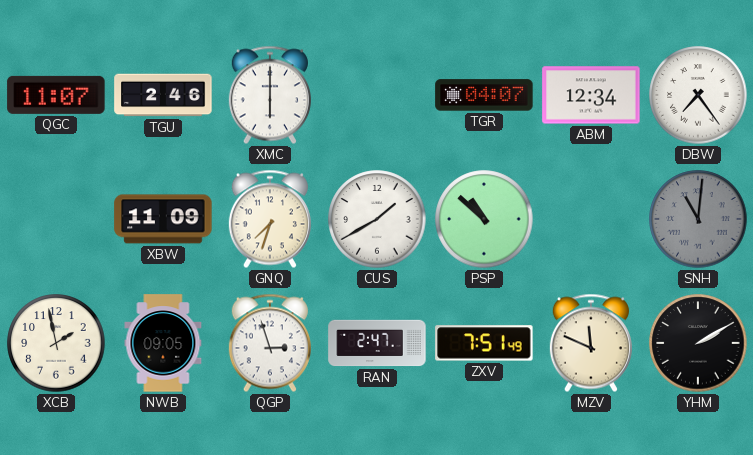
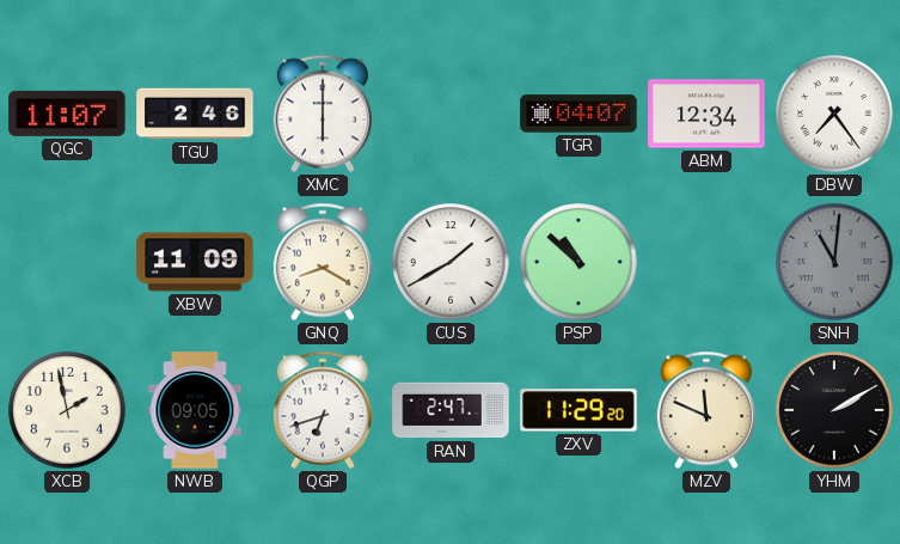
GNQ: 7:33 -> 8:20 (323, 262)
QGP: 2:57 -> 6:42 (323, 410)
ZXV: 7:51 -> 11:29 (578, 410)
